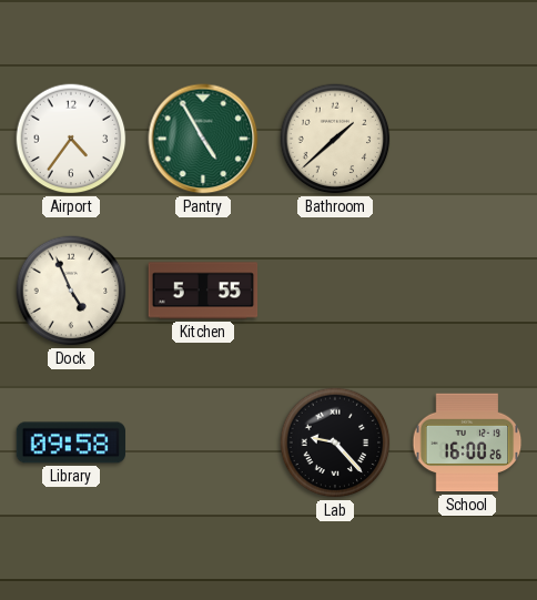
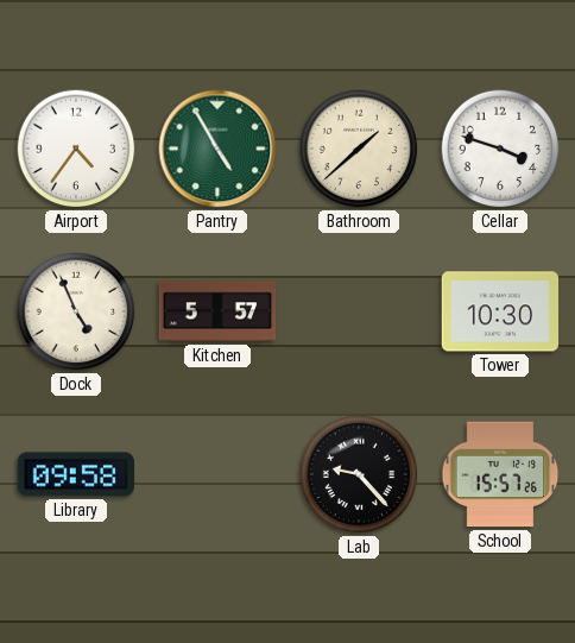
Cellar: none -> 3:48 (500, 149)
Kitchen: 5:55 -> 5:57 (217, 311)
Tower: none -> 10:30 (500, 311)
School: 16:00 -> 15:57 (500, 474)
